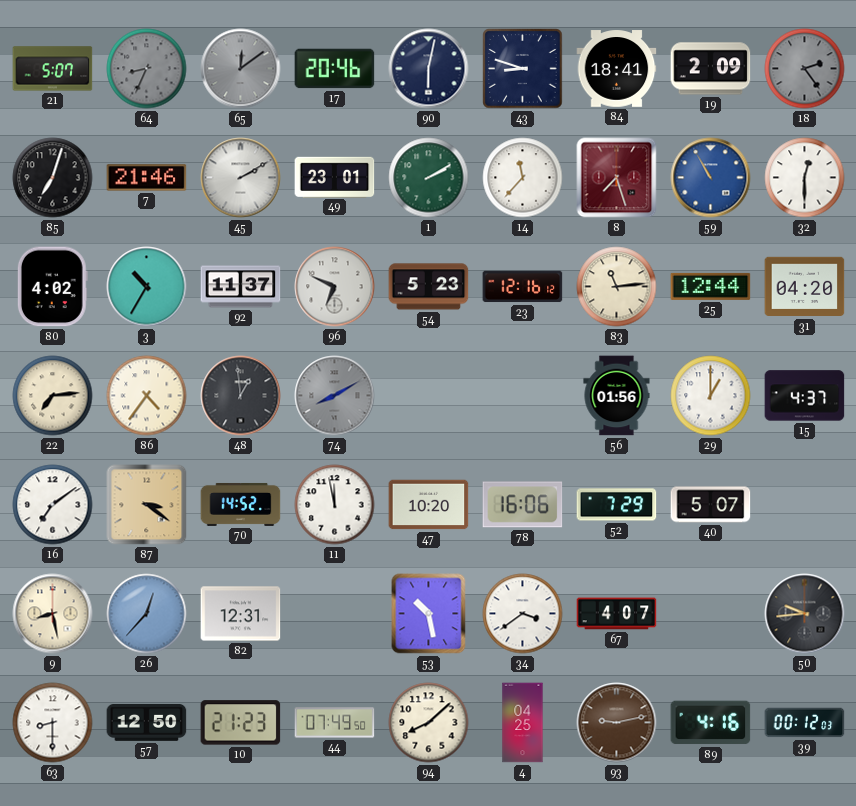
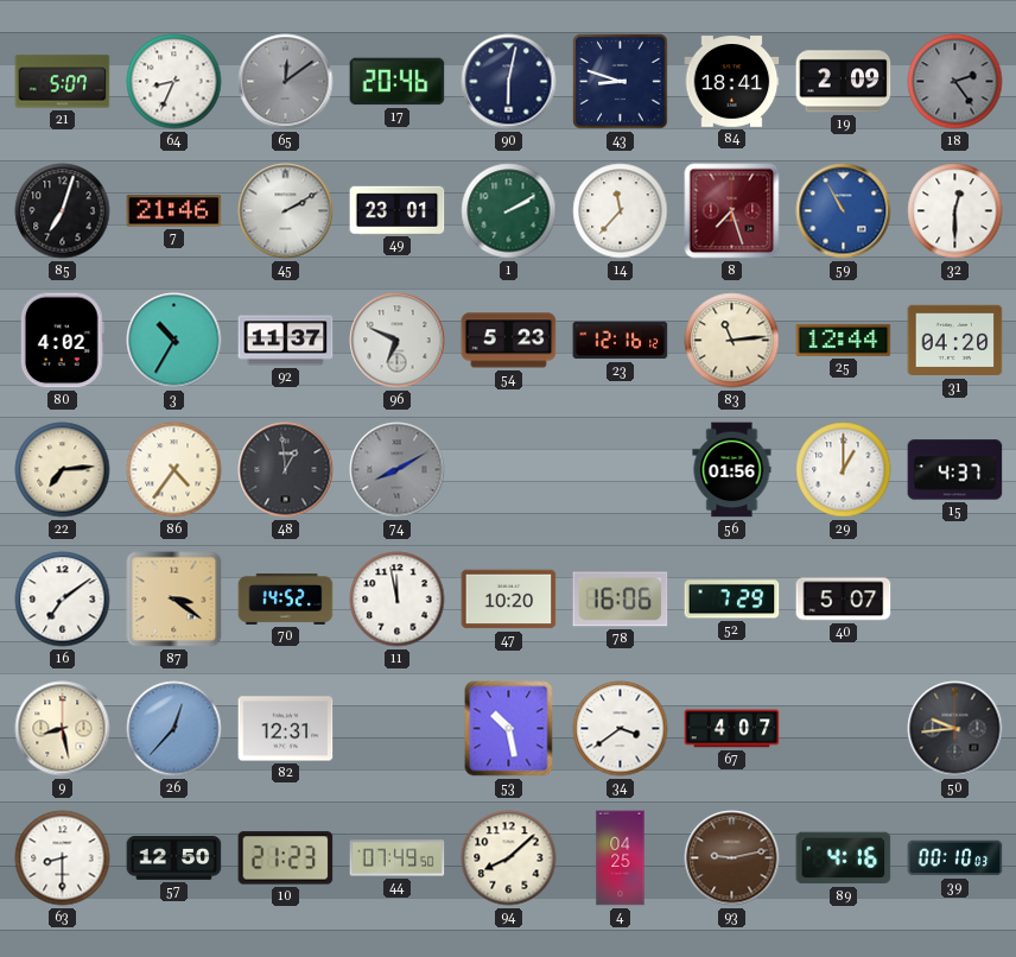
64 dial: grey -> white (174, 82)
39: 00:12 -> 00:10 (955, 858)
